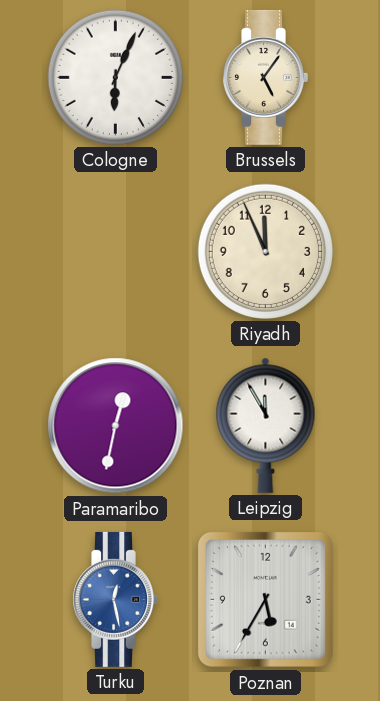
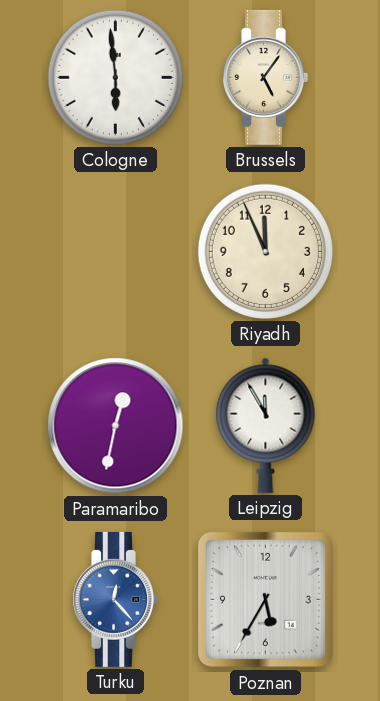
Cologne: 6:04 -> 5:59 (115, 77)
Turku: 12:28 -> 12:23 (115, 599)
